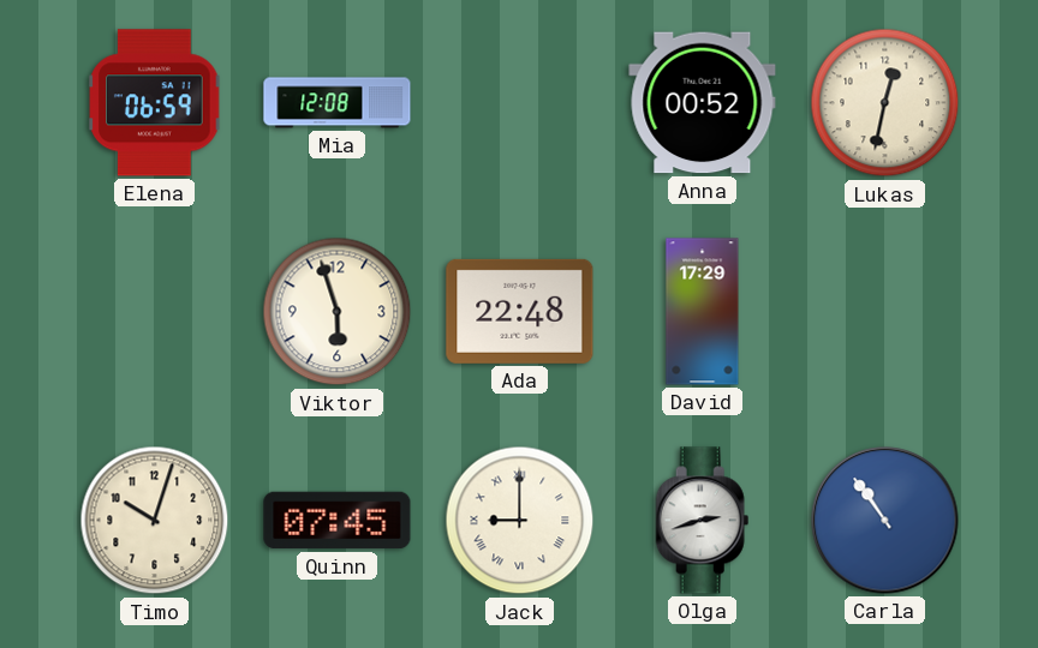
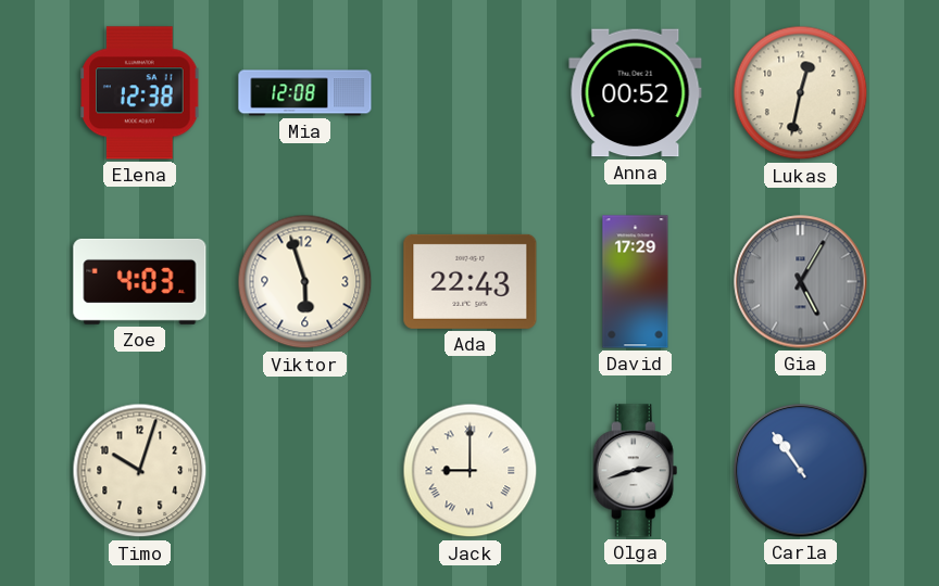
Elena: 06:59 -> 12:38 (140, 93)
Zoe: none -> 4:03 (140, 281)
Ada: 22:48 -> 22:43 (471, 281)
Gia: none -> 5:05 (801, 282)
Quinn: 07:45 -> none (338, 521)
